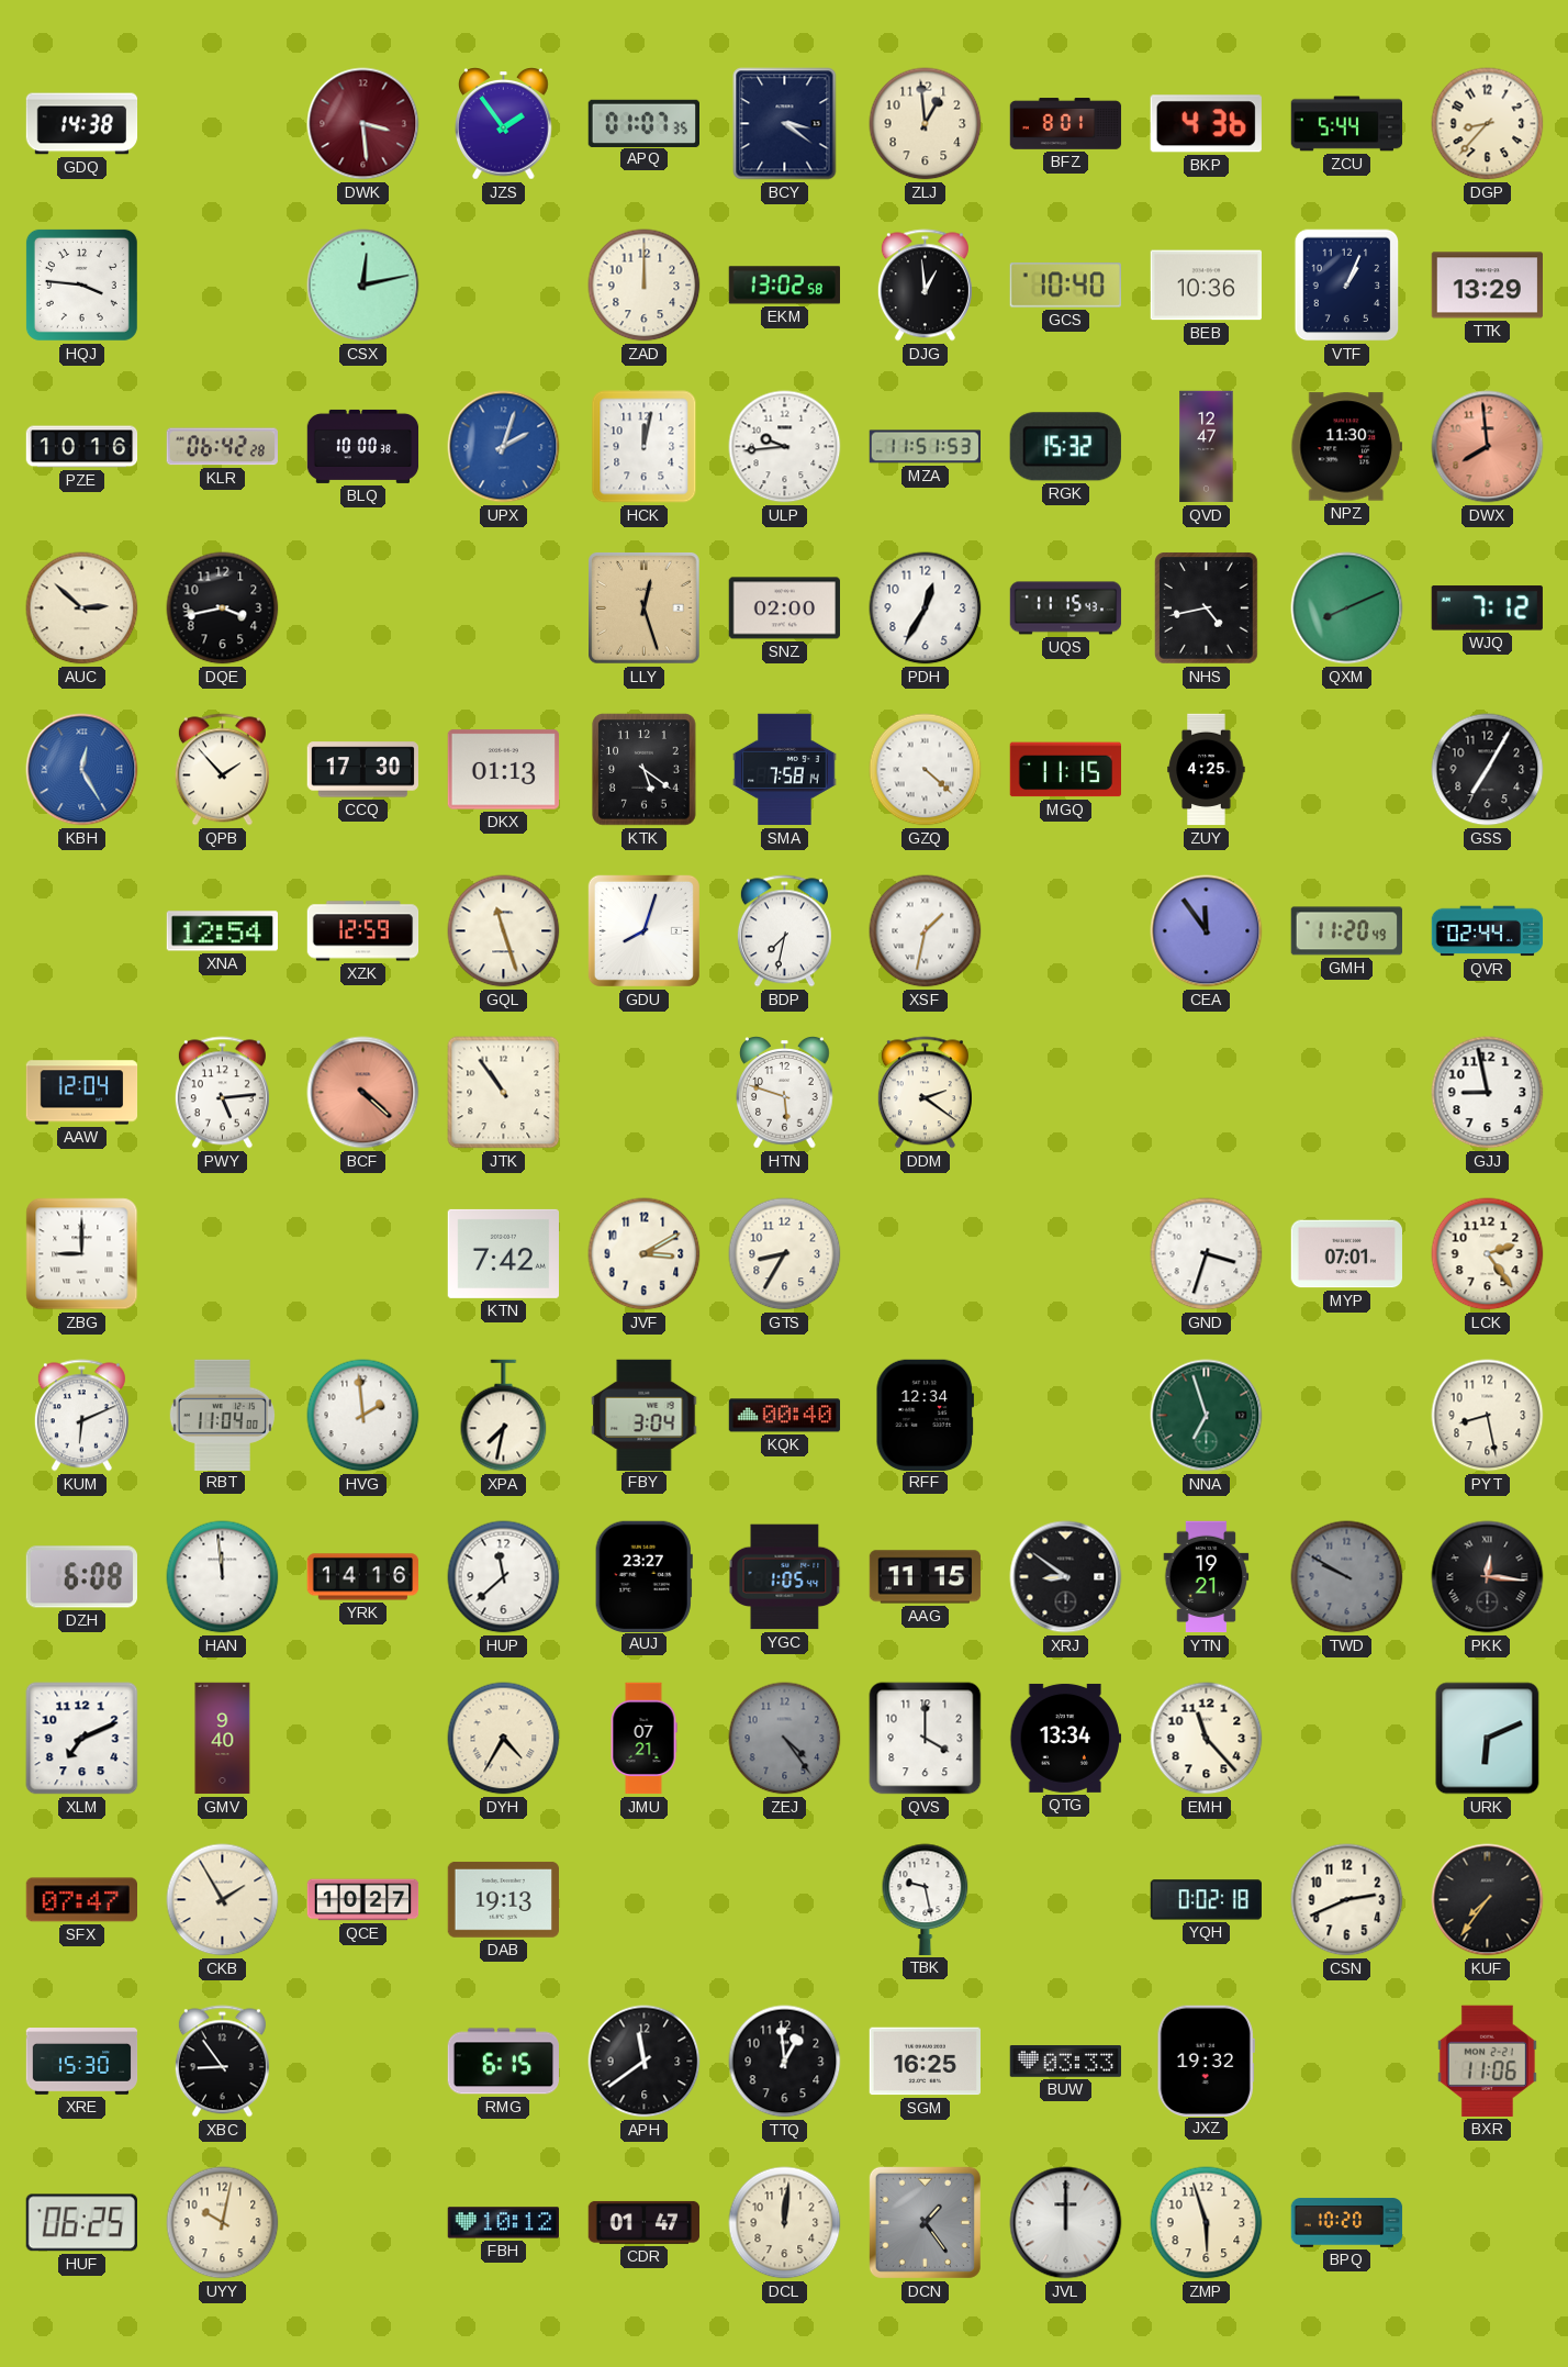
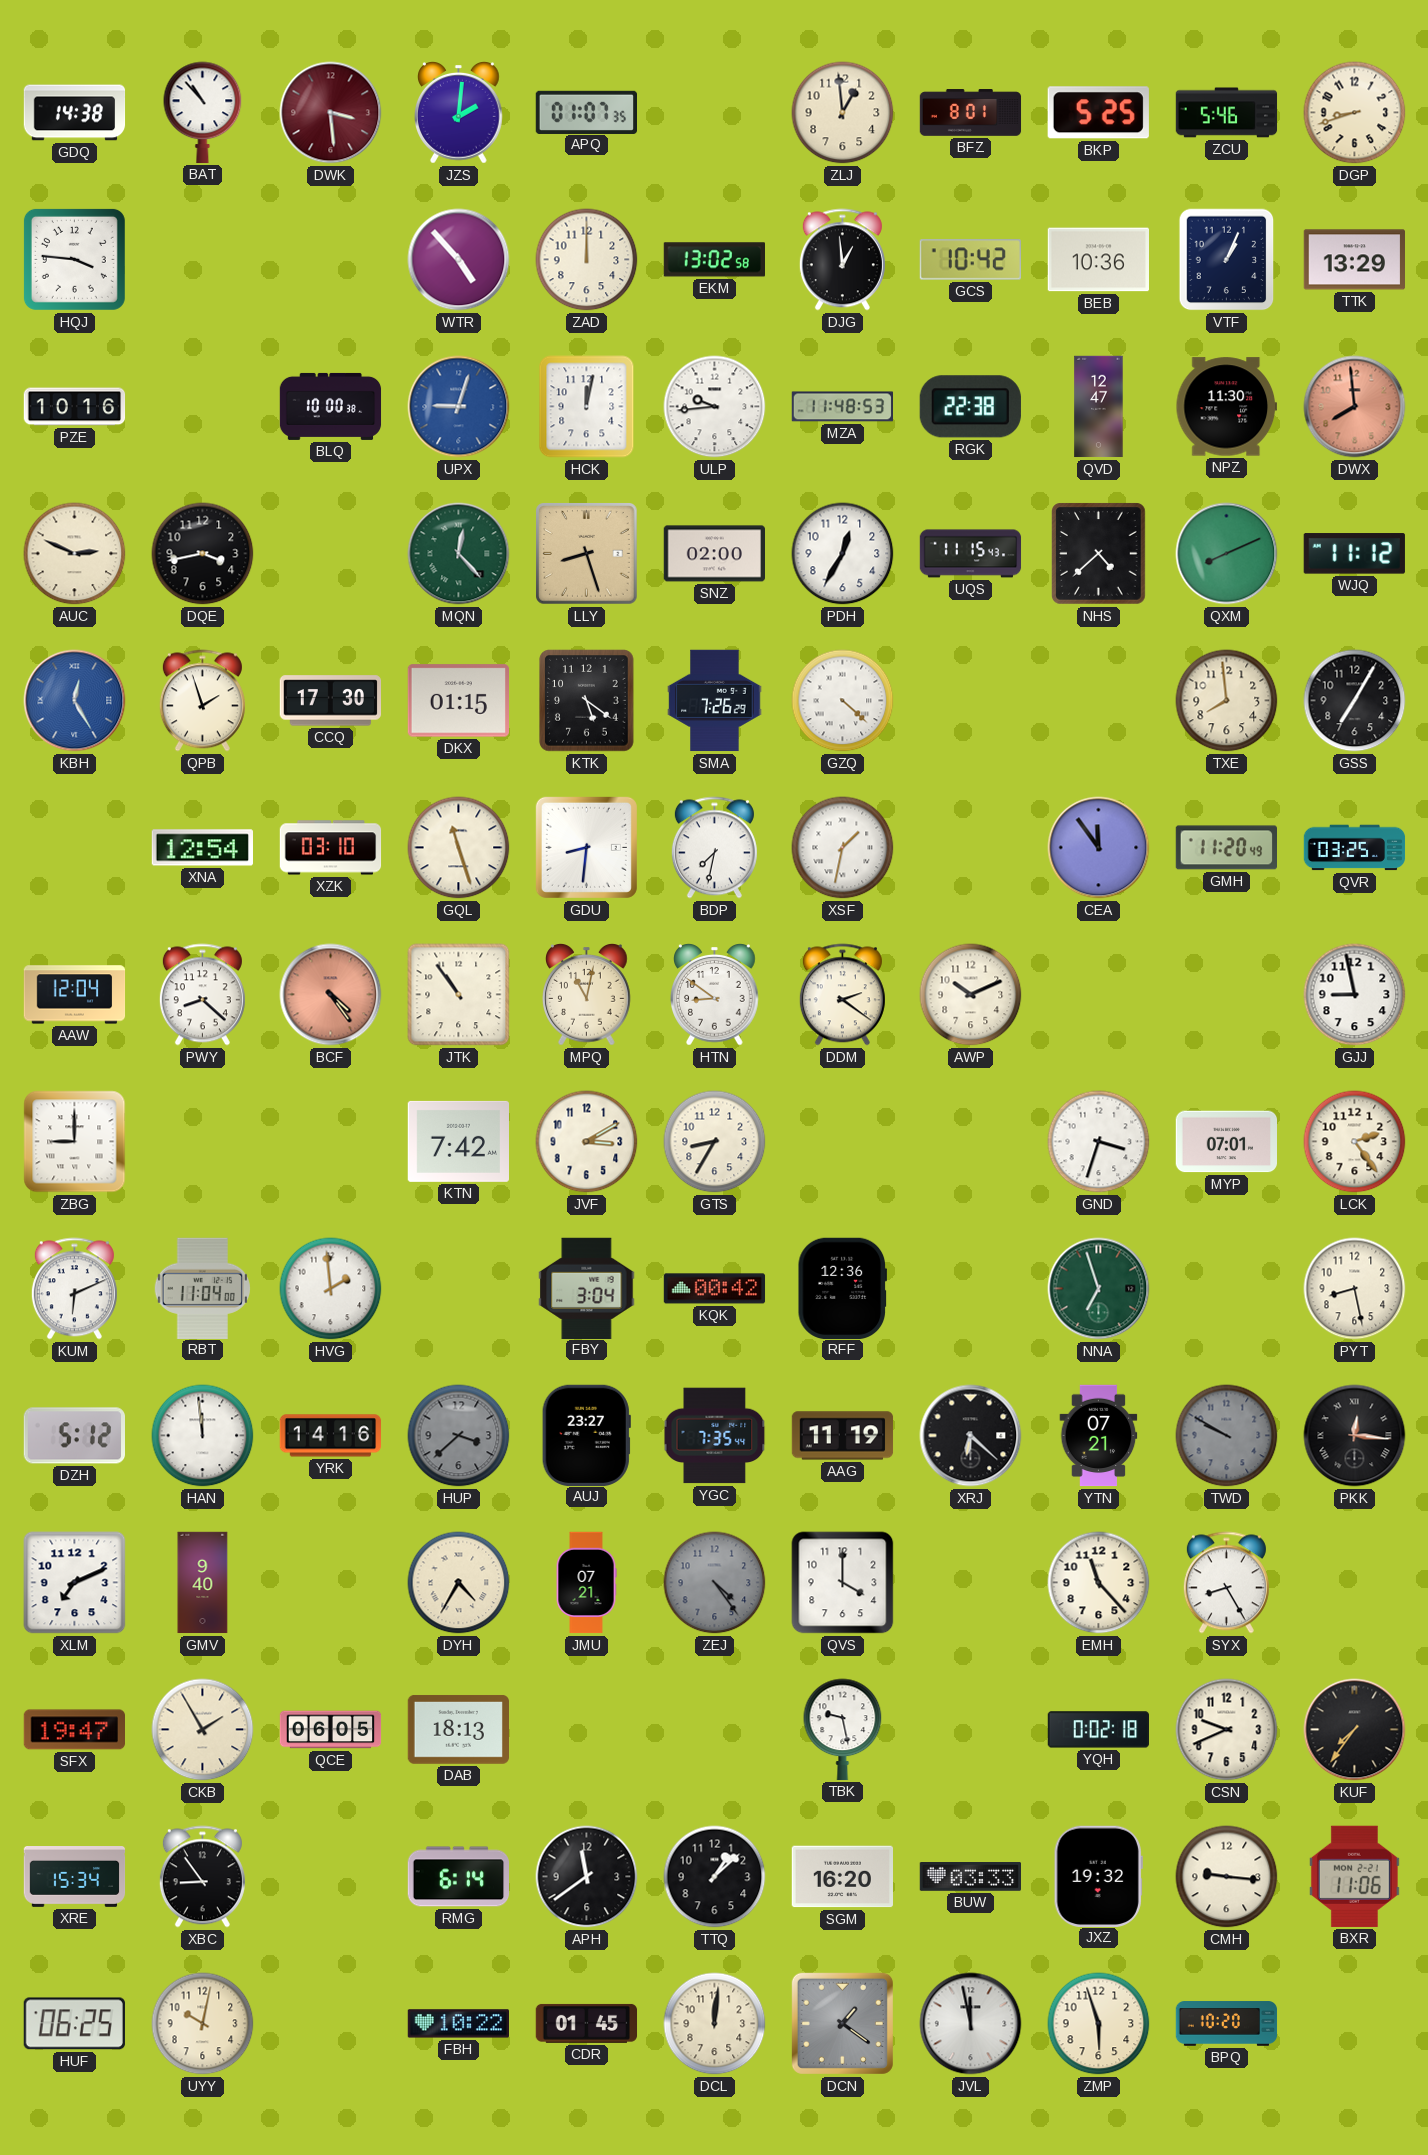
BAT: none -> 10:53 (203, 112)
JZS: 1:54 -> 2:01 (459, 113)
BCY: 3:21 -> none (785, 124)
BKP: 4:36 -> 5:25 (1098, 113)
ZCU: 5:44 -> 5:46 (1227, 113)
DGP: 8:37 -> 8:42 (1355, 113)
CSX: 12:13 -> none (363, 286)
WTR: none -> 4:53 (459, 260)
GCS: 10:40 -> 10:42 (970, 260)
KLR: 06:42 -> none (222, 447)
UPX: 2:03 -> 9:03 (459, 407)
MZA: 11:51 -> 11:48 (842, 407)
RGK: 15:32 -> 22:38 (970, 407)
AUC: 2:52 -> 2:49 (75, 554)
MQN: none -> 12:23 (459, 554)
LLY: 12:27 -> 8:27 (587, 554)
NHS: 4:43 -> 4:38 (1099, 554)
WJQ: 7:12 -> 11:12 (1354, 554)
QPB: 1:53 -> 1:57 (202, 701)
DKX: 01:13 -> 01:15 (458, 701)
SMA: 7:58 -> 7:26 (715, 701)
MGQ: 11:15 -> none (1065, 770)
ZUY: 4:25 -> none (1207, 770)
TXE: none -> 7:59 (1227, 701)
XZK: 12:59 -> 03:10 (331, 848)
GDU: 8:03 -> 8:31 (586, 847)
QVR: 02:44 -> 03:25 (1355, 848)
PWY: 5:14 -> 8:22 (202, 995)
BCF: 4:22 -> 4:24 (331, 995)
MPQ: none -> 11:02 (587, 995)
HTN: 5:48 -> 8:51 (715, 995)
AWP: none -> 10:11 (971, 995)
XPA: 7:32 -> none (504, 1416)
KQK: 00:40 -> 00:42 (715, 1289)
RFF: 12:34 -> 12:36 (842, 1288)
DZH: 6:08 -> 5:12 (74, 1436)
HUP: 11:38 -> 3:38 (459, 1436)
HUP dial: white -> grey (459, 1436)
YGC: 1:05 -> 7:35 (715, 1436)
AAG: 11:15 -> 11:19 (843, 1436)
XRJ: 8:51 -> 6:22 (971, 1436)
YTN: 19:21 -> 07:21 (1099, 1436)
QTG: 13:34 -> none (1066, 1738)
SYX: none -> 8:25 (1226, 1583)
URK: 6:11 -> none (1488, 1739)
SFX: 07:47 -> 19:47 (74, 1730)
QCE: 10:27 -> 06:05 (331, 1730)
DAB: 19:13 -> 18:13 (458, 1730)
CSN: 2:41 -> 9:41 (1227, 1730)
XRE: 15:30 -> 15:34 (75, 1877)
RMG: 6:15 -> 6:14 (458, 1877)
TTQ: 12:59 -> 1:08 (715, 1877)
SGM: 16:25 -> 16:20 (842, 1877)
CMH: none -> 9:16 (1227, 1877)
FBH: 10:12 -> 10:22 (459, 2024)
CDR: 01:47 -> 01:45 (587, 2023)
DCN: 1:24 -> 1:21 (842, 2023)
JVL: 12:00 -> 11:58 (971, 2024)
